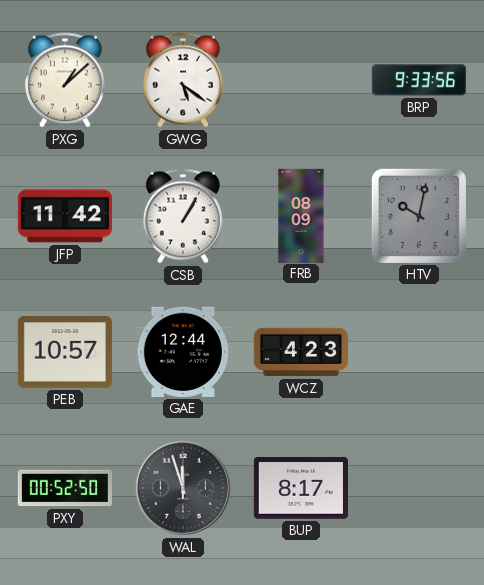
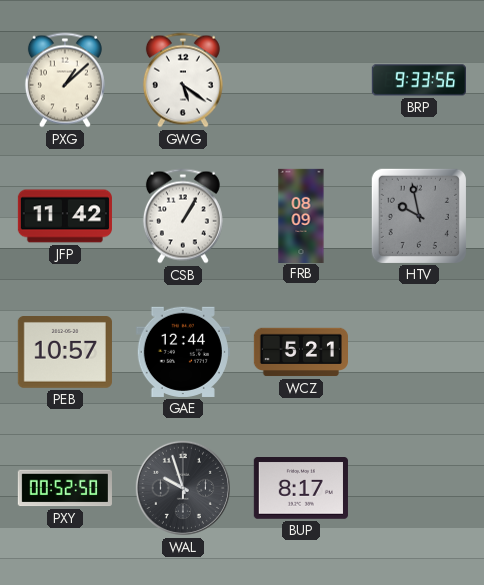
HTV: 10:02 -> 9:58 (419, 216)
WCZ: 4:23 -> 5:21 (300, 352)
WAL: 11:57 -> 9:57 (183, 488)
